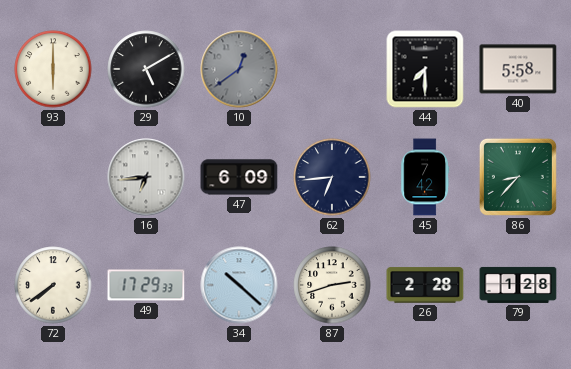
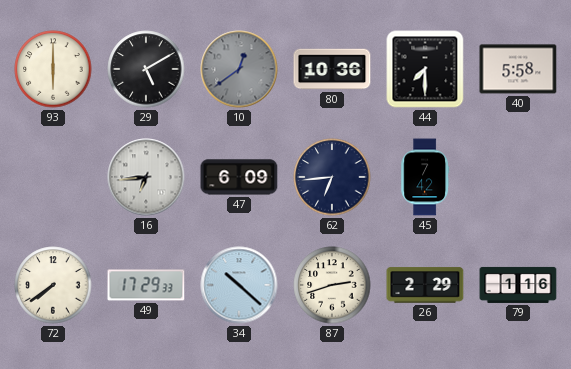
80: none -> 10:36 (332, 69)
86: 8:37 -> none (518, 177)
26: 2:28 -> 2:29 (425, 285)
79: 1:28 -> 1:16 (518, 285)
